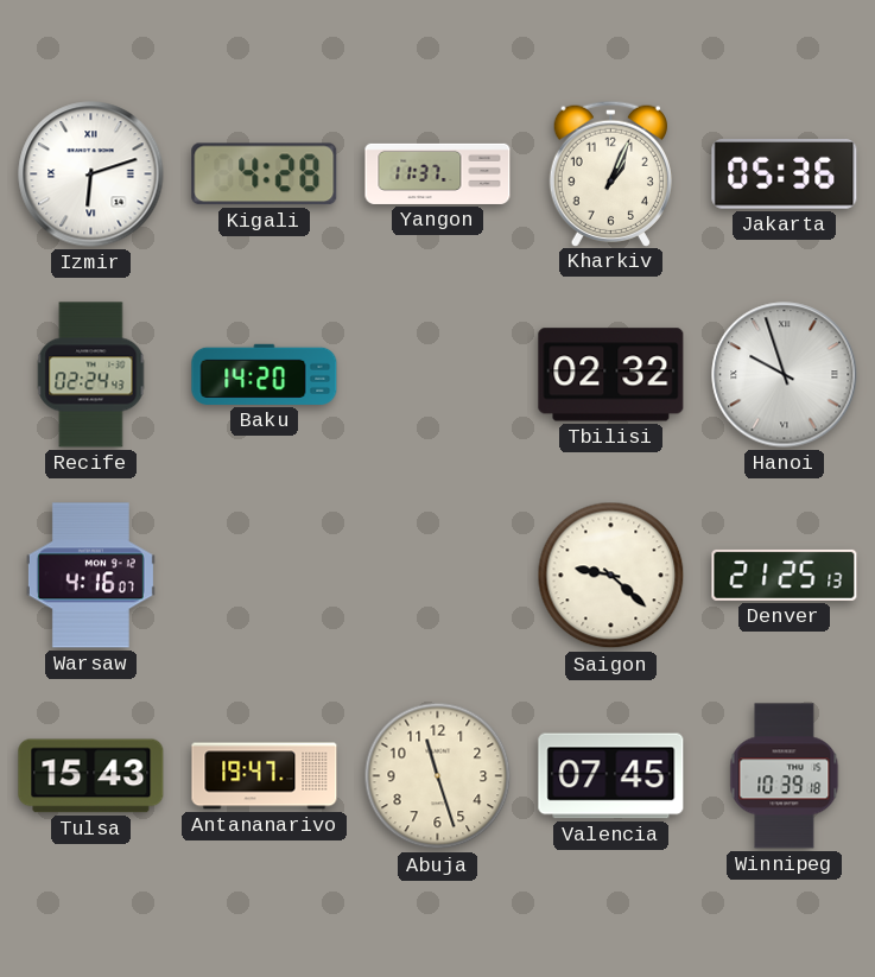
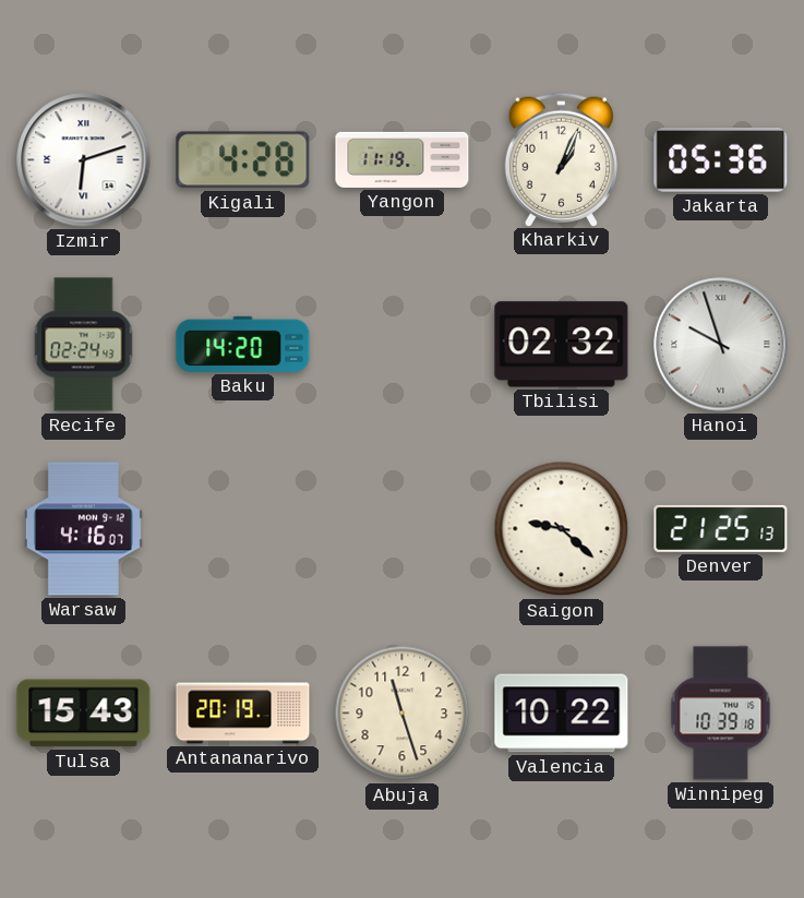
Yangon: 11:37 -> 11:19 (403, 159)
Antananarivo: 19:47 -> 20:19 (243, 714)
Valencia: 07:45 -> 10:22 (562, 714)
